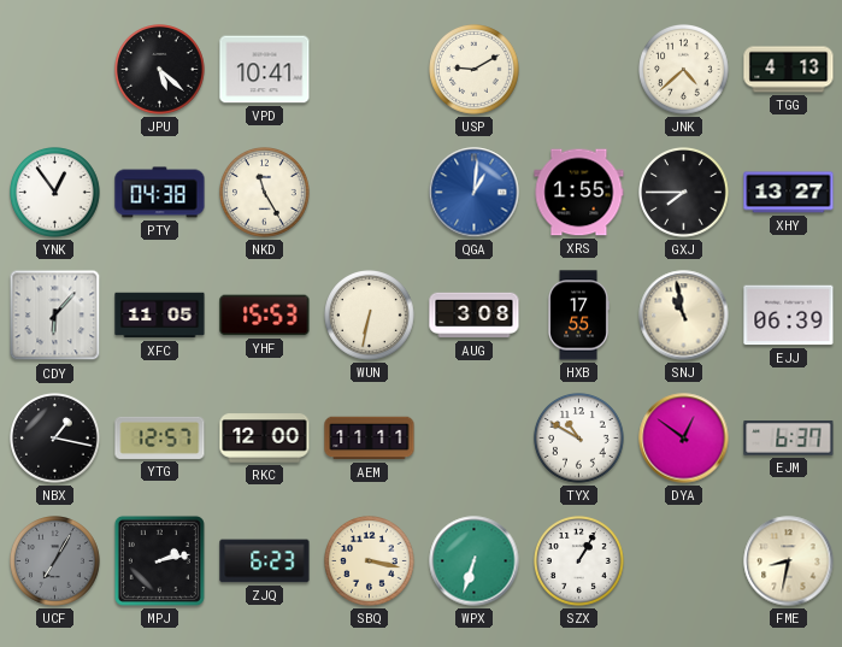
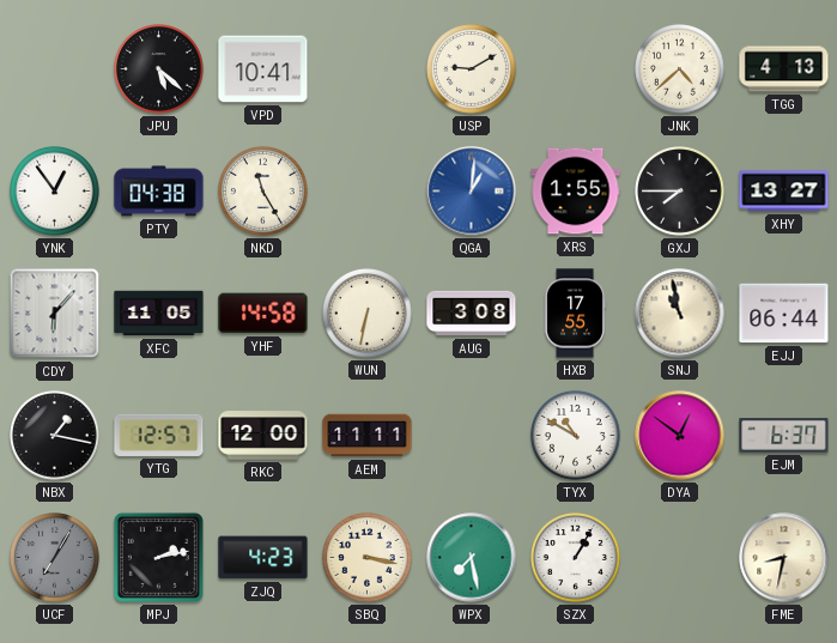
YHF: 15:53 -> 14:58 (263, 314)
EJJ: 06:39 -> 06:44 (784, 314)
ZJQ: 6:23 -> 4:23 (263, 558)
WPX: 6:33 -> 7:28 (472, 558)
